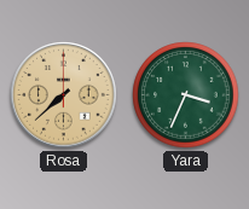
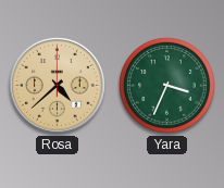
Rosa: 7:38 -> 4:38 (58, 86)
